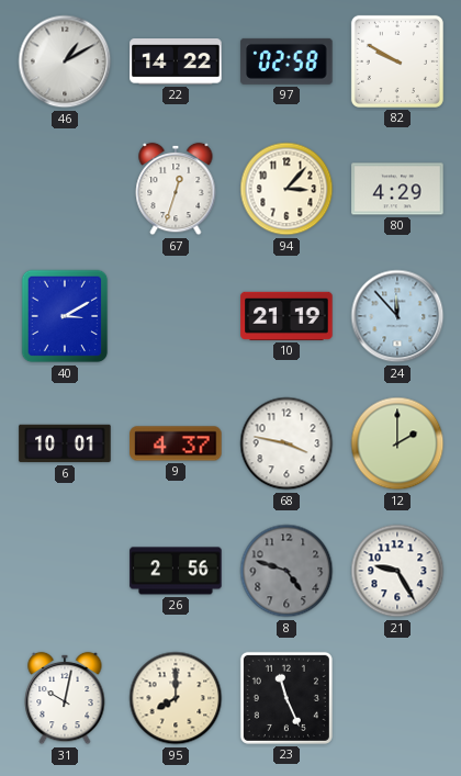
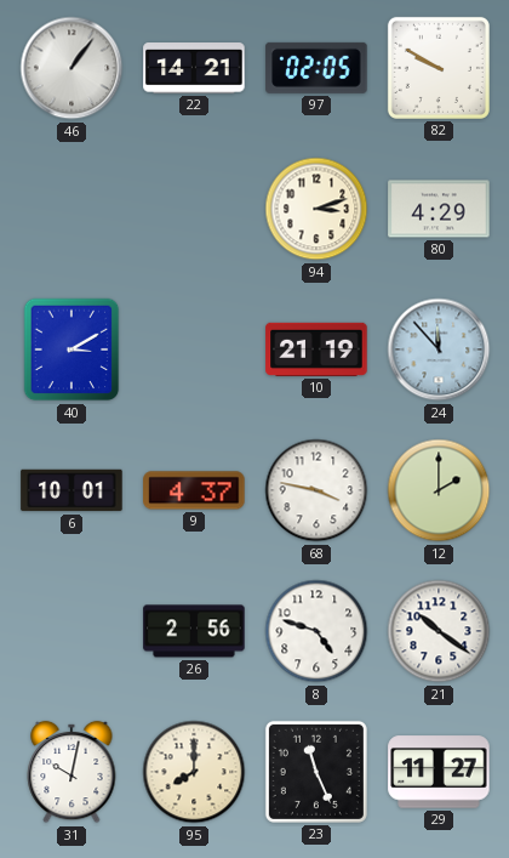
46: 1:10 -> 1:06 (72, 68)
22: 14:22 -> 14:21 (194, 69)
97: 02:58 -> 02:05 (316, 68)
67: 12:33 -> none (176, 189)
94: 3:07 -> 3:12 (316, 209)
8 dial: grey -> white (316, 631)
21: 9:25 -> 10:21 (439, 631)
29: none -> 11:27 (439, 772)
